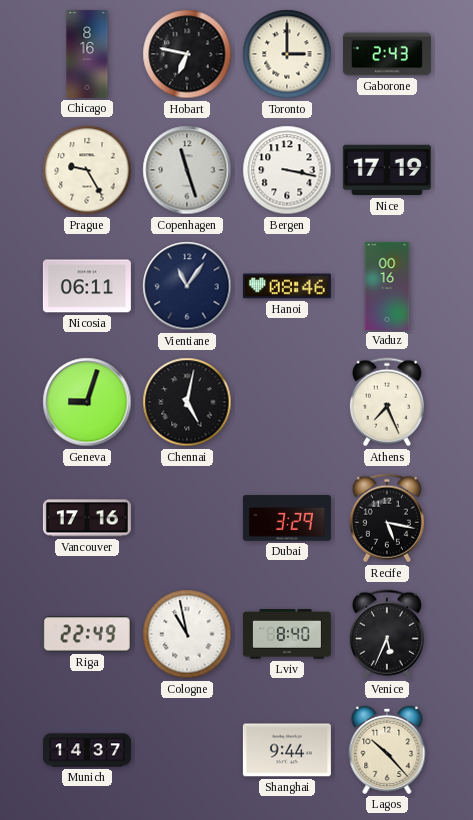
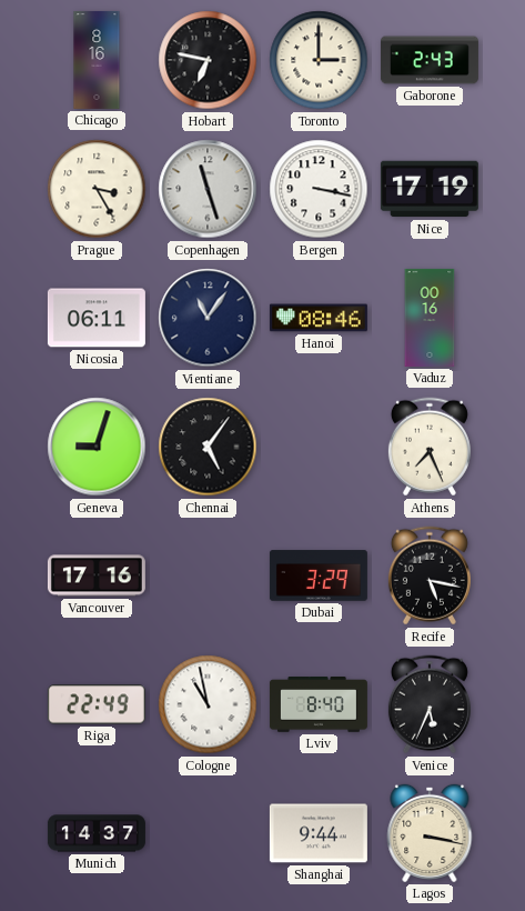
Prague: 9:25 -> 3:25 (97, 189)
Chennai: 5:02 -> 5:06 (208, 447)
Lagos: 10:23 -> 3:17 (430, 833)
